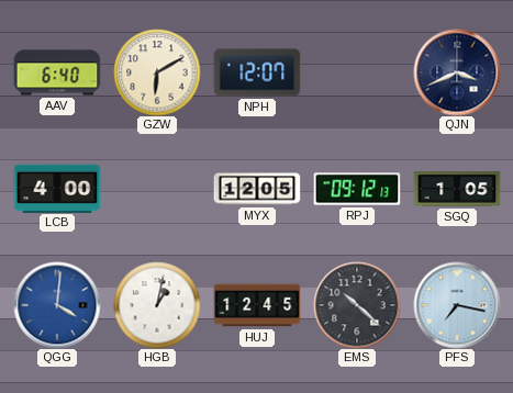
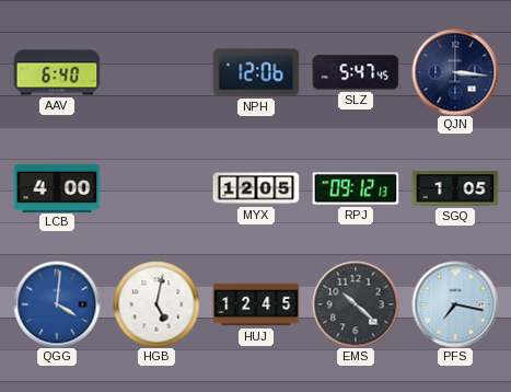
GZW: 6:10 -> none (157, 72)
NPH: 12:07 -> 12:06 (256, 72)
SLZ: none -> 5:47 (356, 72)
QJN: 3:41 -> 3:16 (455, 72)
HGB: 1:02 -> 5:02 (156, 304)
